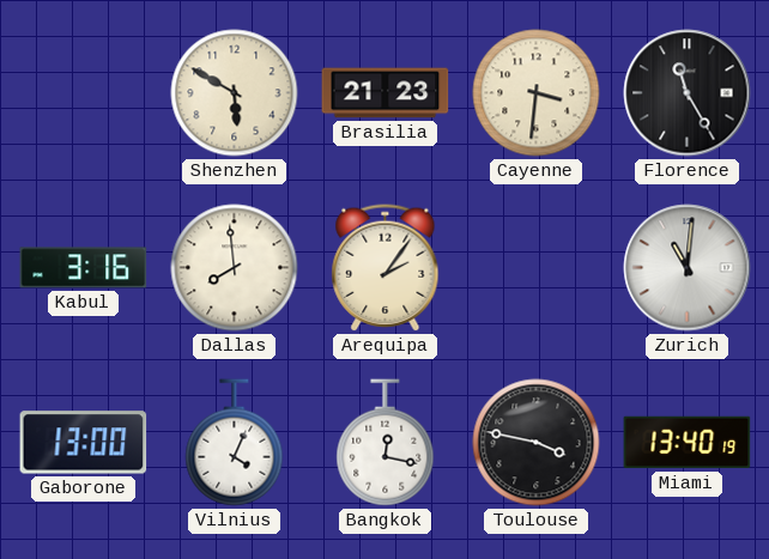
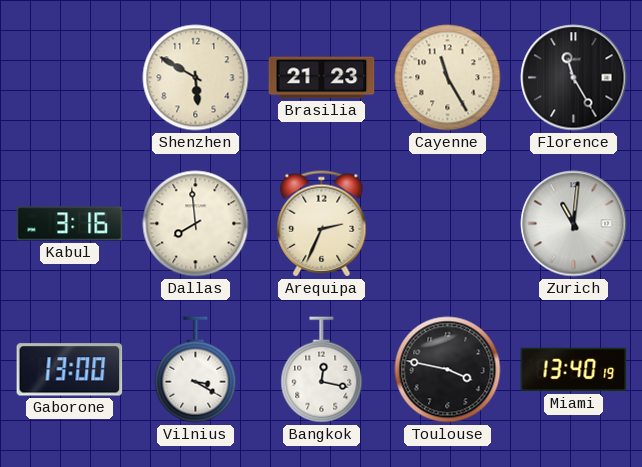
Cayenne: 3:31 -> 11:25 (448, 78)
Arequipa: 2:06 -> 2:34 (322, 224)
Vilnius: 4:04 -> 3:20 (196, 370)
